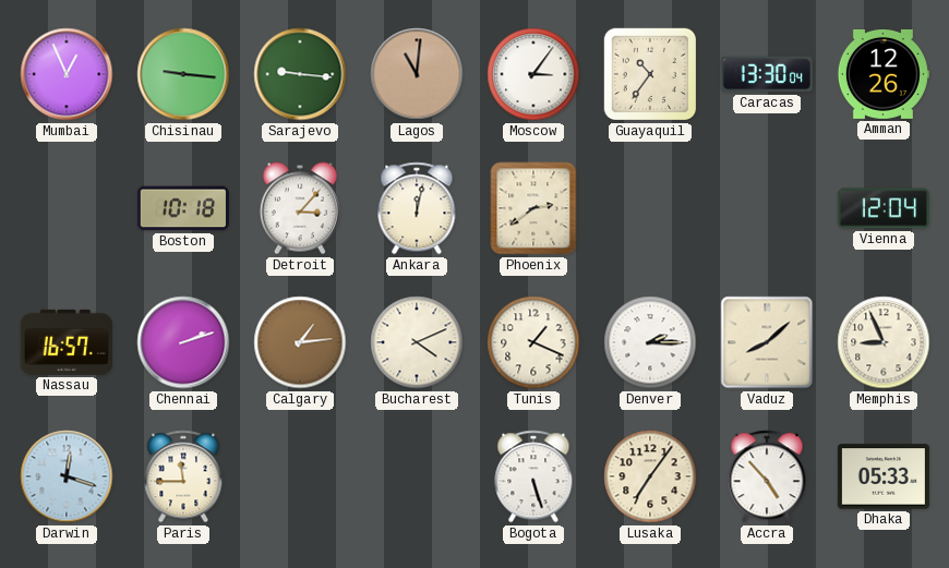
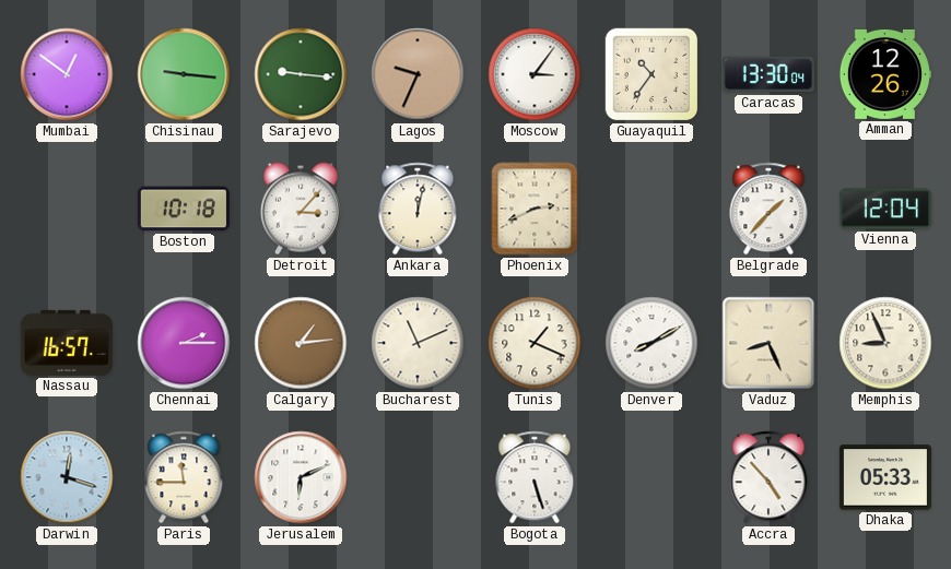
Mumbai: 12:56 -> 12:51 (67, 74)
Lagos: 11:01 -> 9:34 (418, 74)
Phoenix: 2:39 -> 2:41 (535, 209)
Belgrade: none -> 1:37 (768, 209)
Chennai: 2:12 -> 2:15 (184, 343)
Bucharest: 4:11 -> 11:11 (418, 343)
Denver: 2:15 -> 8:10 (651, 343)
Vaduz: 8:08 -> 8:26 (768, 343)
Jerusalem: none -> 6:11 (301, 477)
Lusaka: 7:06 -> none (650, 476)
